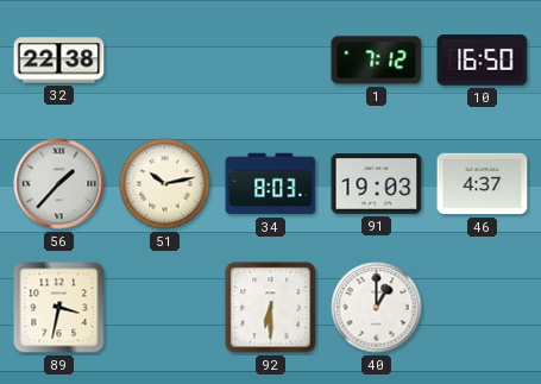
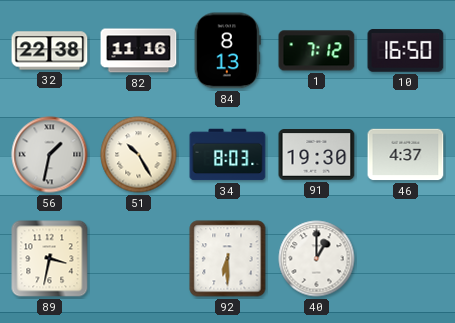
82: none -> 11:16 (139, 51)
84: none -> 8:13 (227, 51)
56: 1:37 -> 1:32 (50, 155)
51: 10:13 -> 10:25 (139, 155)
91: 19:03 -> 19:30 (317, 155)
